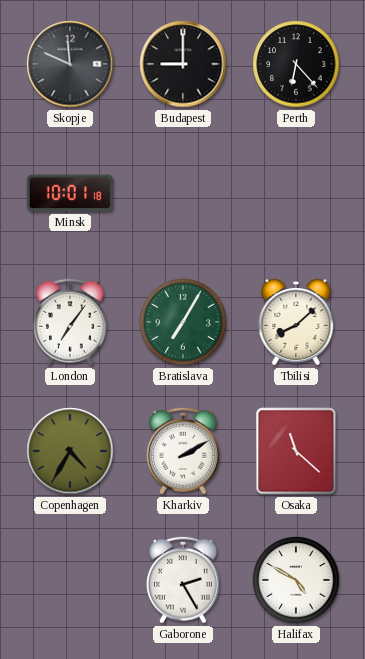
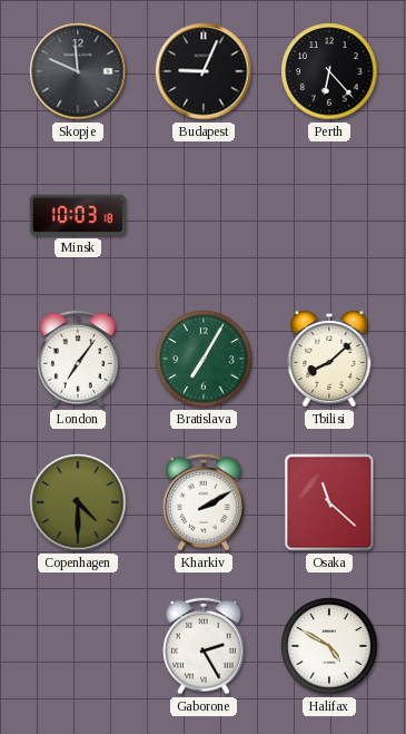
Budapest: 9:00 -> 9:04 (204, 71)
Minsk: 10:01 -> 10:03 (78, 215)
Copenhagen: 4:35 -> 4:30 (78, 502)
